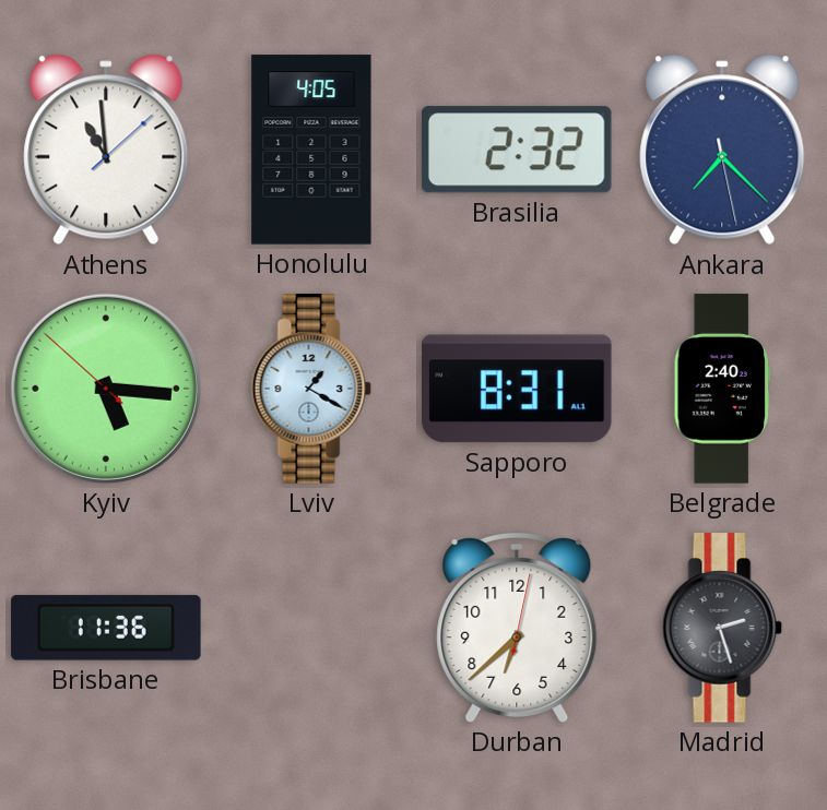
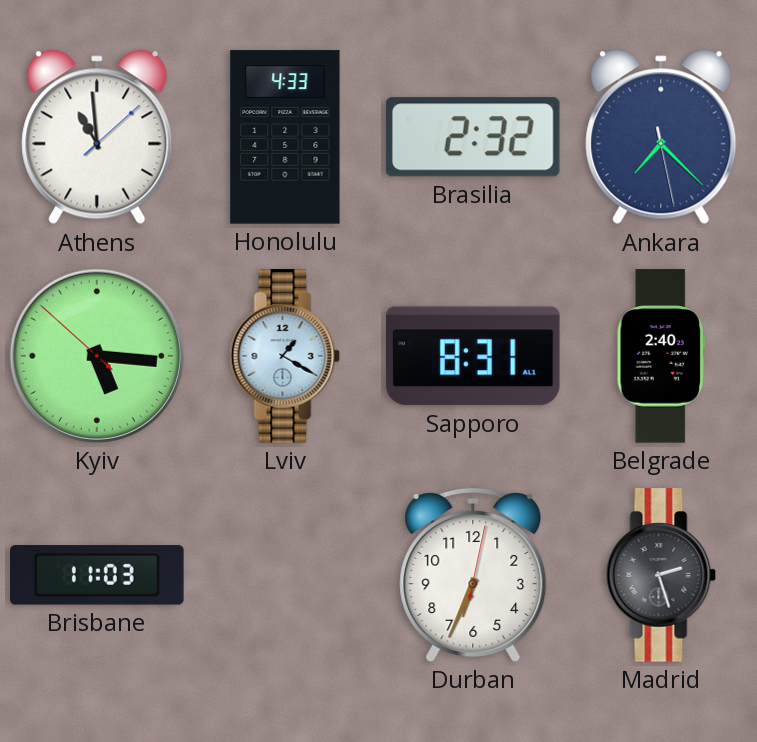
Honolulu: 4:05 -> 4:33 (285, 137)
Brisbane: 11:36 -> 11:03 (97, 575)
Durban: 6:38 -> 6:34 (473, 575)
